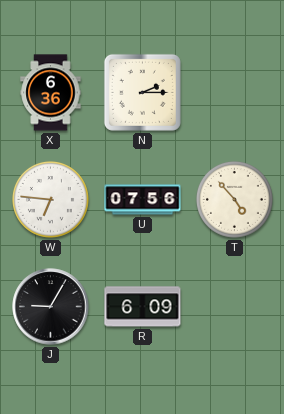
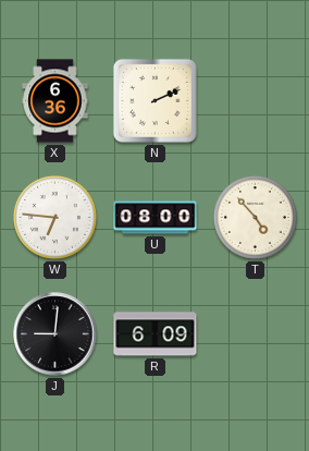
N: 2:15 -> 2:11 (154, 100)
U: 07:56 -> 08:00 (156, 218)
J: 9:05 -> 9:01 (55, 334)
